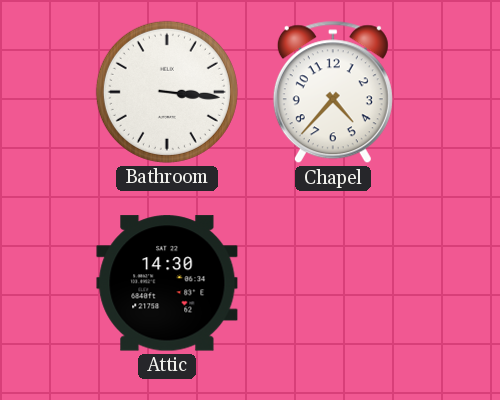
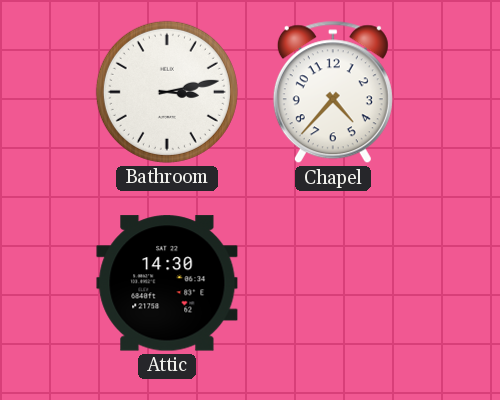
Bathroom: 3:16 -> 3:13 (167, 92)
